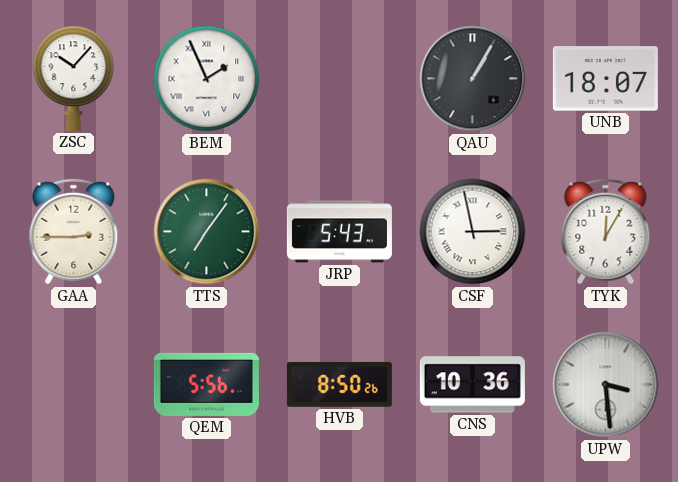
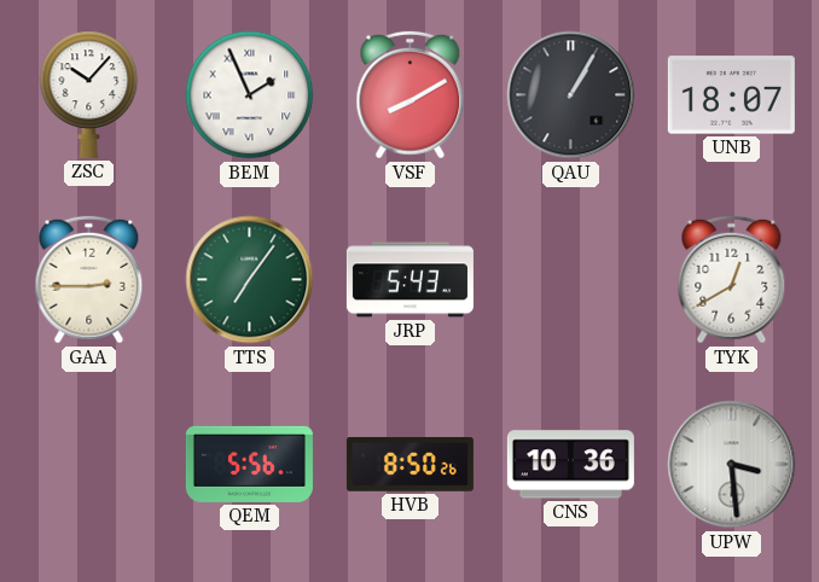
VSF: none -> 8:10 (411, 95)
CSF: 2:58 -> none (473, 232)
TYK: 12:05 -> 12:40 (732, 280)
